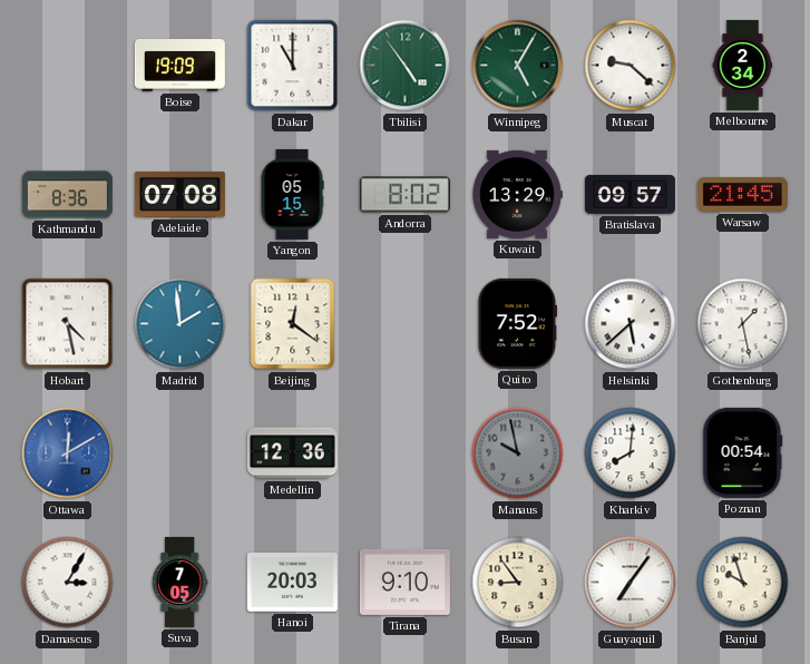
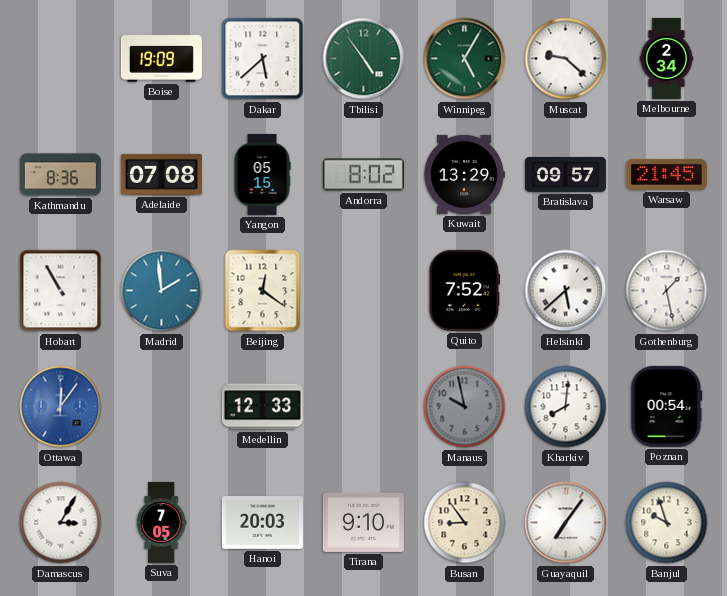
Dakar: 11:00 -> 5:38 (263, 59)
Hobart: 4:28 -> 10:55 (61, 291)
Ottawa: 12:10 -> 12:06 (61, 407)
Medellin: 12:36 -> 12:33 (262, 407)
